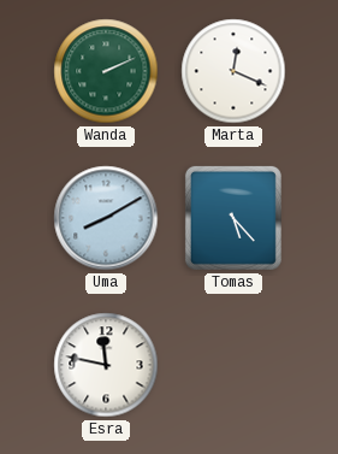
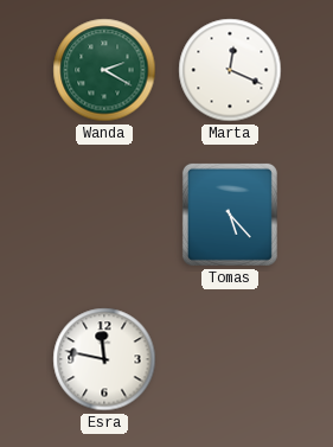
Wanda: 2:11 -> 2:20 (104, 70)
Uma: 8:10 -> none (106, 218)
